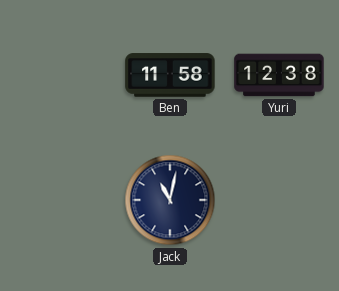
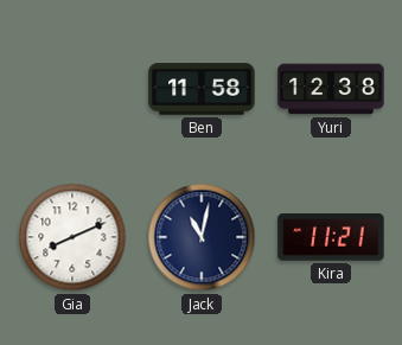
Gia: none -> 8:11 (72, 237)
Kira: none -> 11:21 (331, 237)
